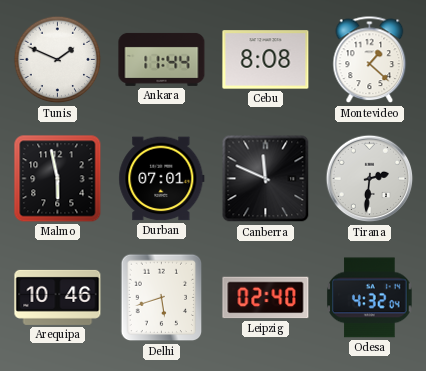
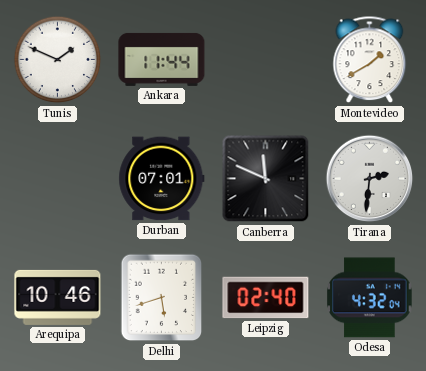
Cebu: 8:08 -> none (266, 60)
Montevideo: 1:22 -> 1:40 (370, 60)
Malmo: 5:58 -> none (58, 179)
